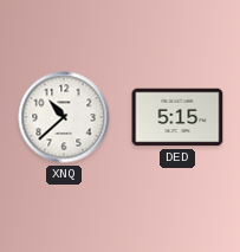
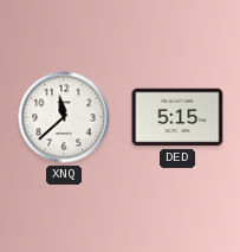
XNQ: 10:38 -> 11:38 (64, 117)
